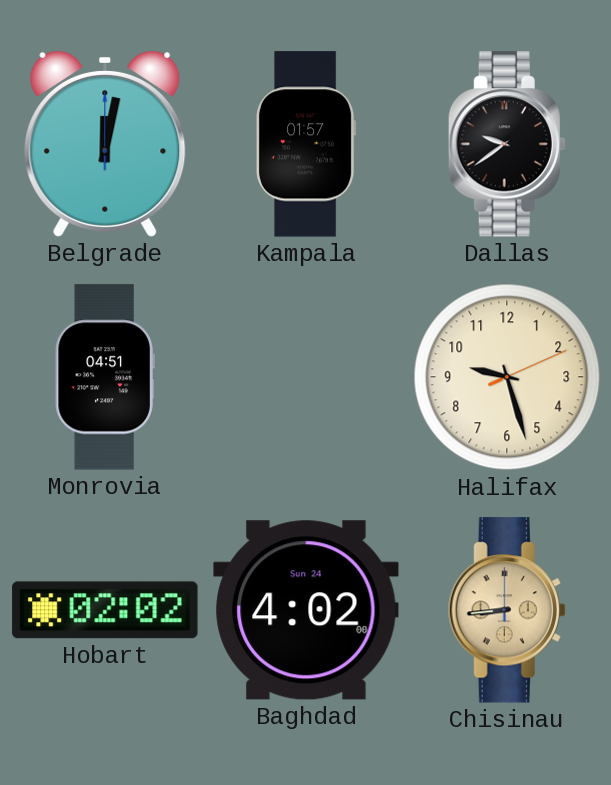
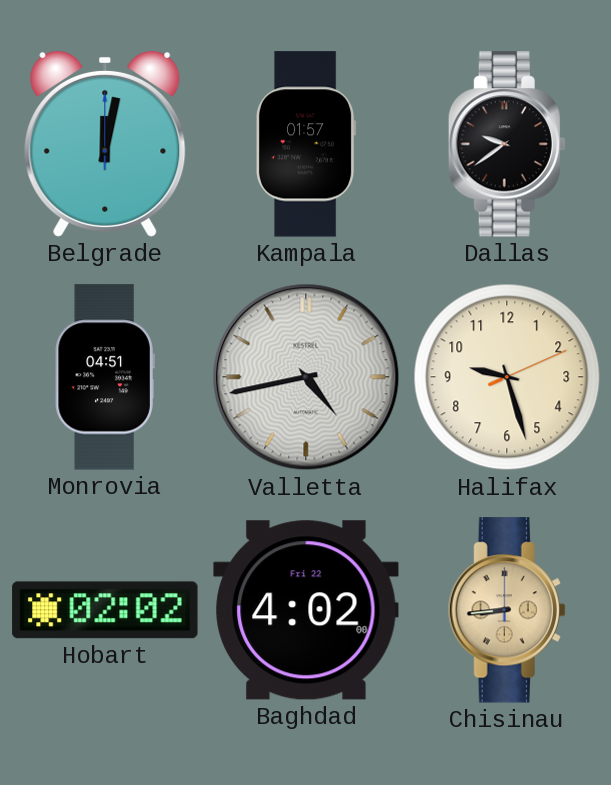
Valletta: none -> 4:43 (306, 377)
Baghdad date: Sun 24 -> Fri 22 (306, 610)
